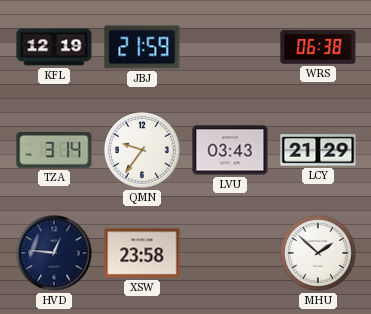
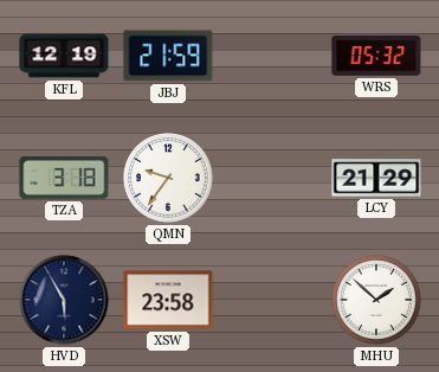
WRS: 06:38 -> 05:32 (376, 56)
TZA: 3:14 -> 3:18 (64, 179)
LVU: 03:43 -> none (230, 150)
HVD: 12:46 -> 5:55 (64, 300)
